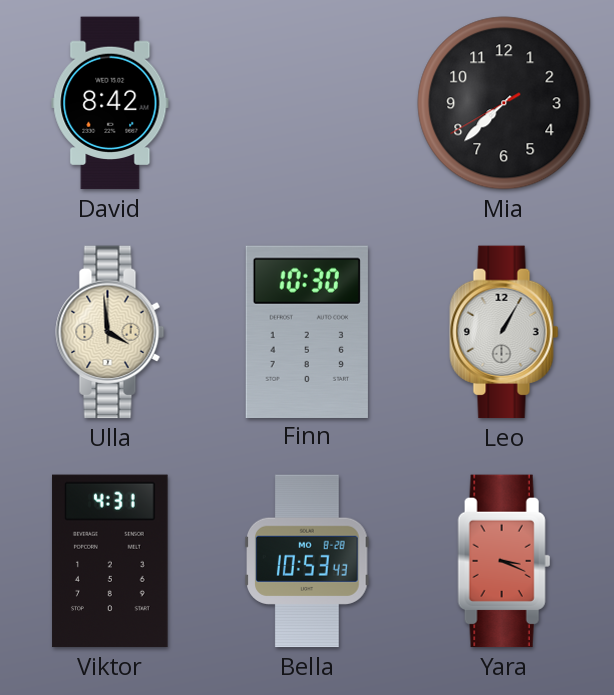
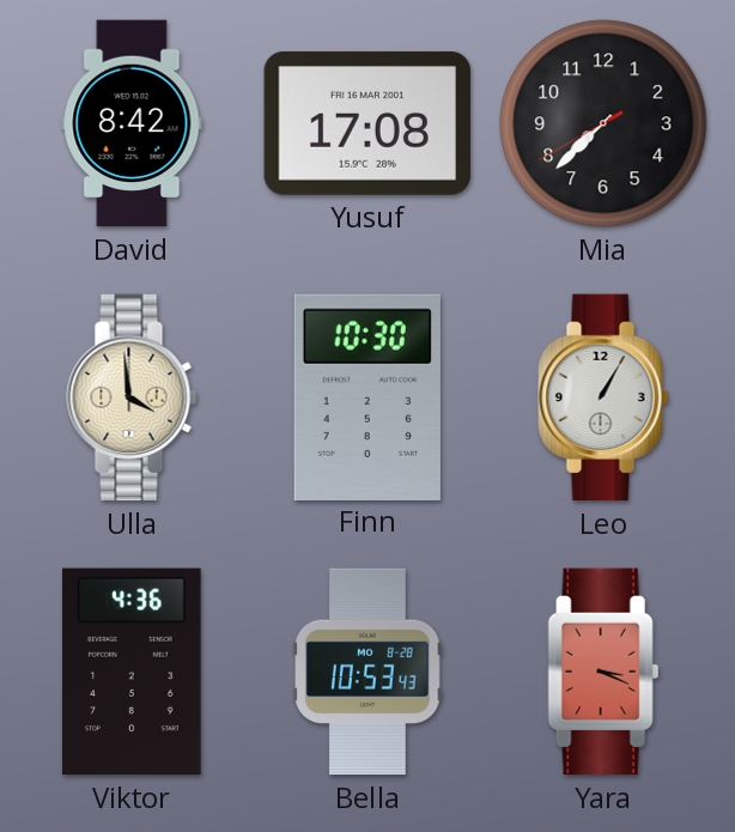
Yusuf: none -> 17:08 (367, 123)
Viktor: 4:31 -> 4:36 (132, 672)
